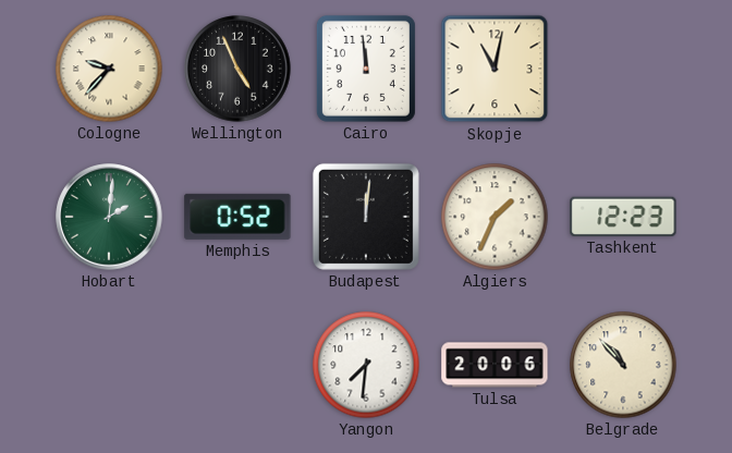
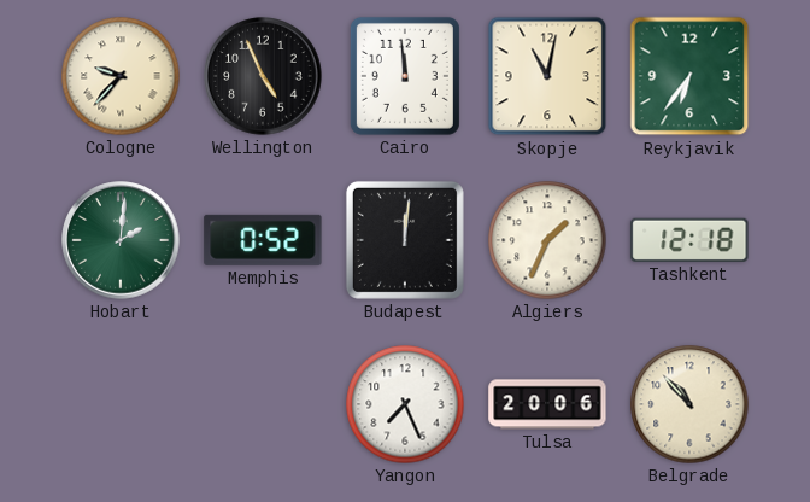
Reykjavik: none -> 6:36 (689, 76)
Tashkent: 12:23 -> 12:18 (689, 240)
Yangon: 7:31 -> 7:26 (405, 404)
